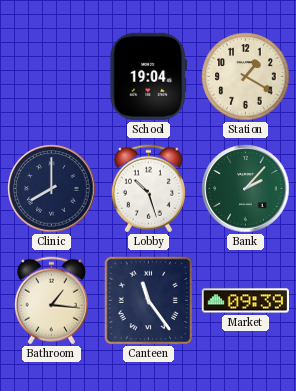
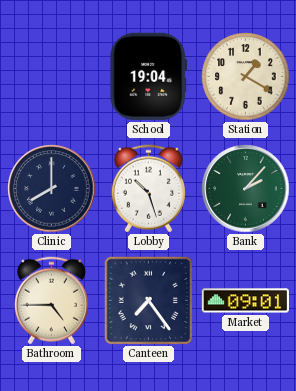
Bathroom: 1:16 -> 4:45 (51, 301)
Canteen: 11:24 -> 7:24 (149, 301)
Market: 09:39 -> 09:01 (245, 301)
